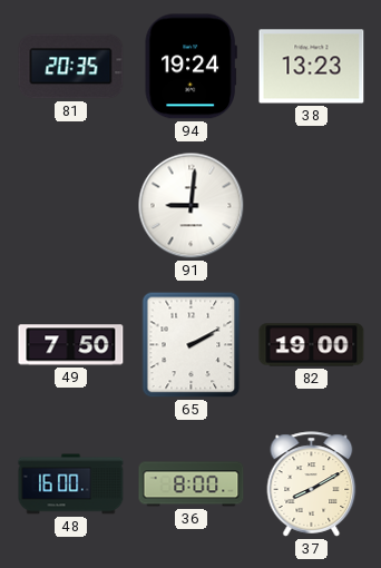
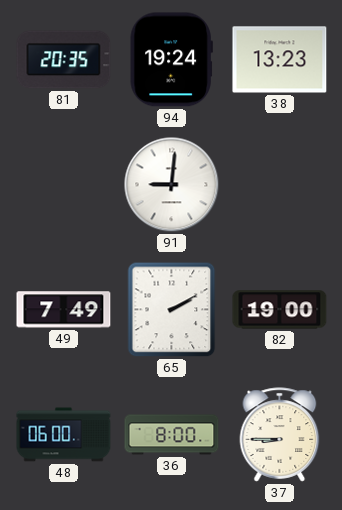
49: 7:50 -> 7:49 (64, 310)
48: 16:00 -> 06:00 (64, 435)
37: 8:10 -> 8:45 (280, 435)
